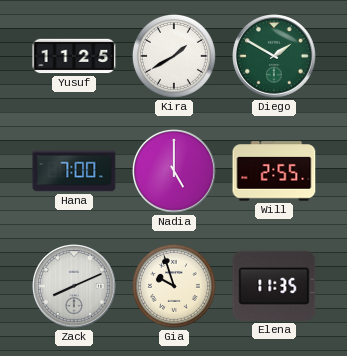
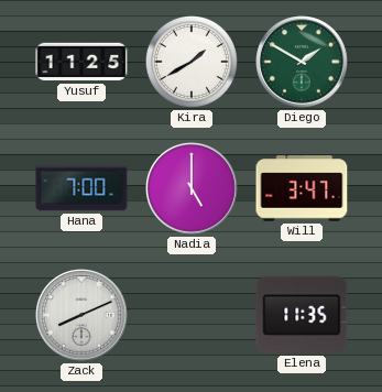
Will: 2:55 -> 3:47 (302, 188)
Gia: 9:57 -> none (174, 286)
